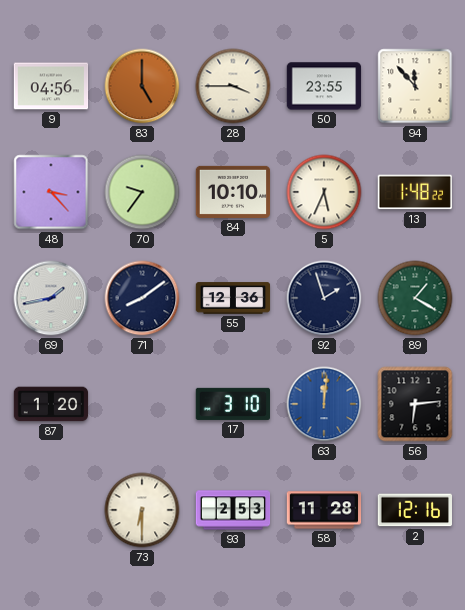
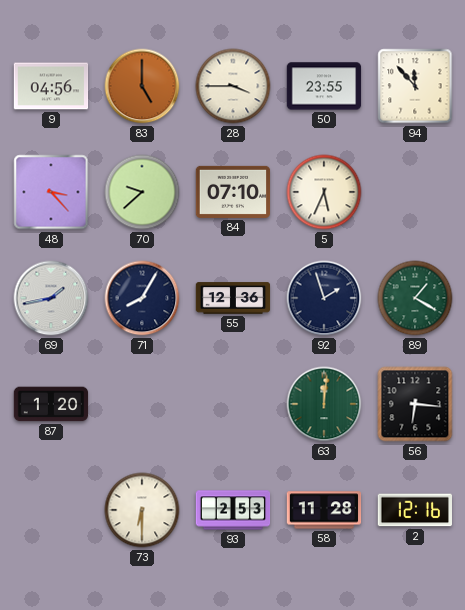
70: 9:36 -> 9:38 (142, 192)
84: 10:10 -> 07:10 (233, 192)
13: 1:48 -> none (415, 192)
71: 8:09 -> 8:05 (142, 298)
17: 3:10 -> none (232, 404)
63 dial: blue -> green (324, 404)
56: 6:14 -> 6:16 (415, 404)
